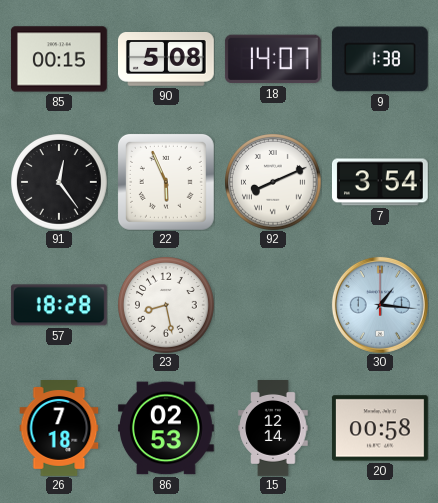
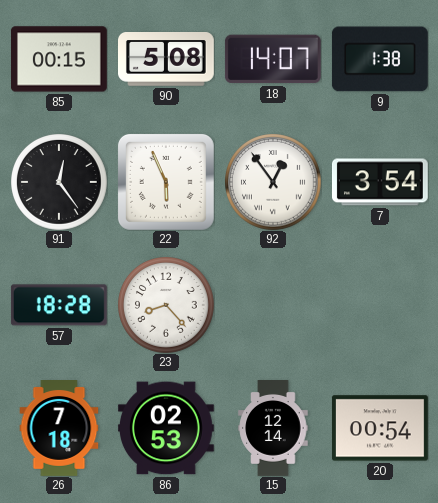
92: 8:11 -> 12:54 (273, 182)
23: 8:28 -> 8:23 (166, 305)
30: 1:16 -> none (380, 305)
20: 00:58 -> 00:54 (380, 428)
